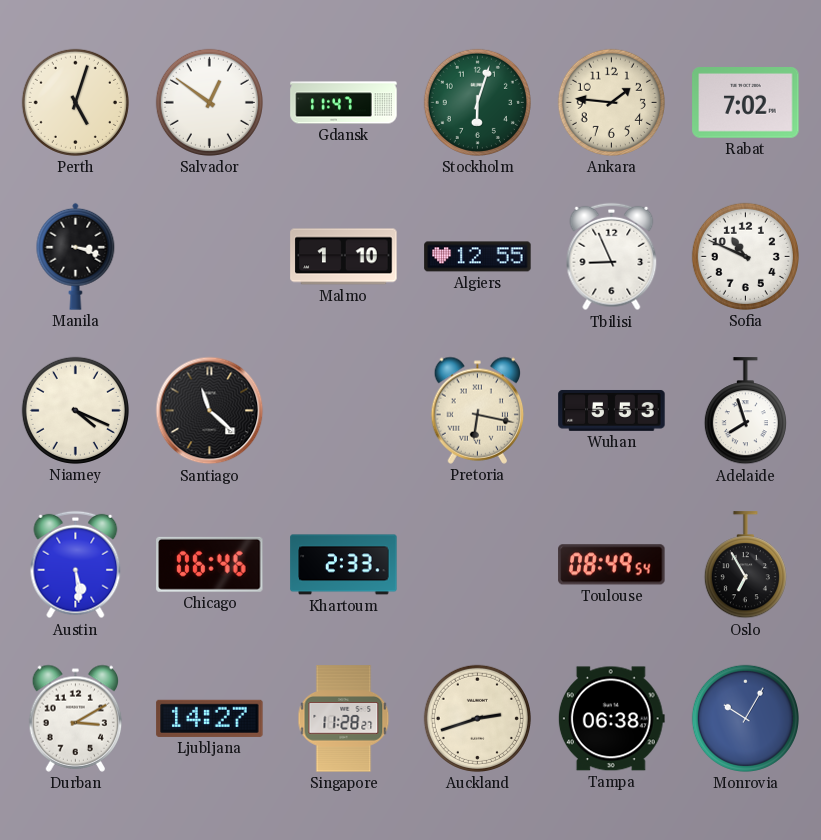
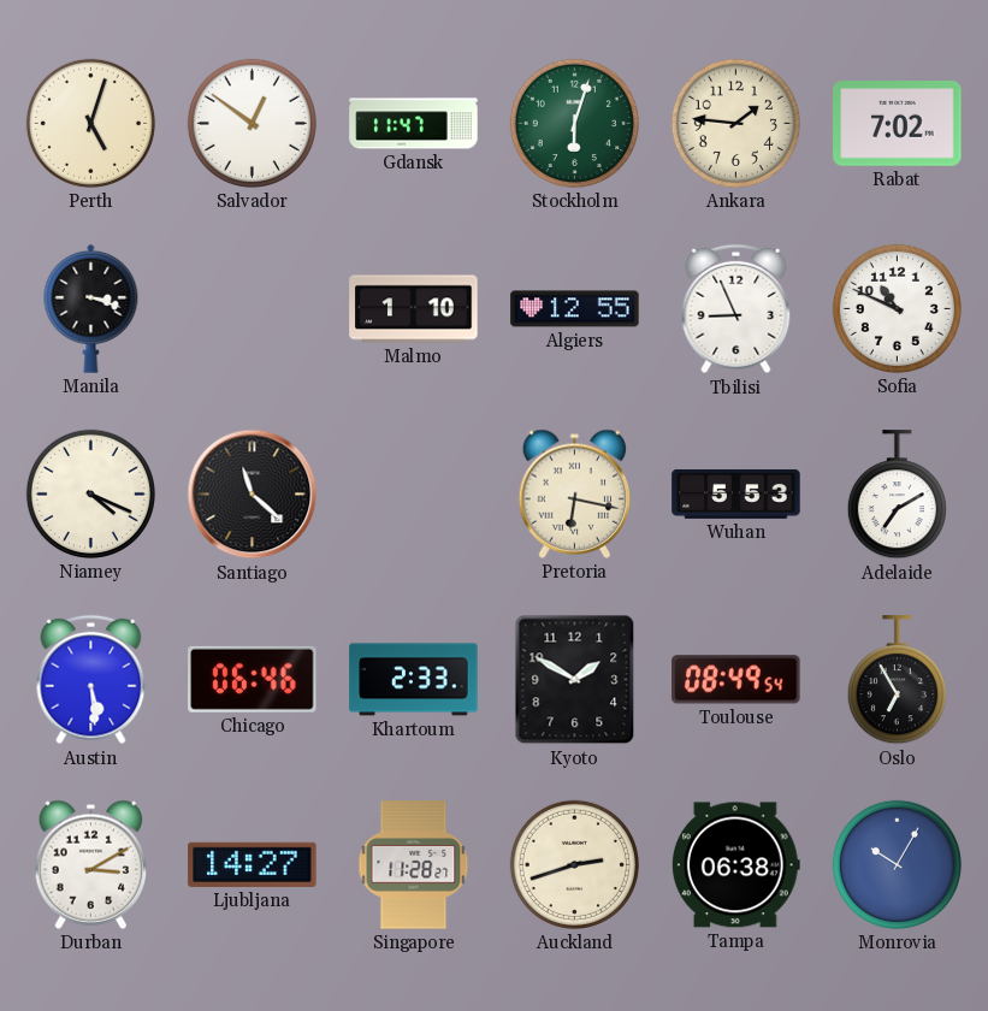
Adelaide: 7:57 -> 7:10 (897, 495)
Kyoto: none -> 1:50 (575, 680)
